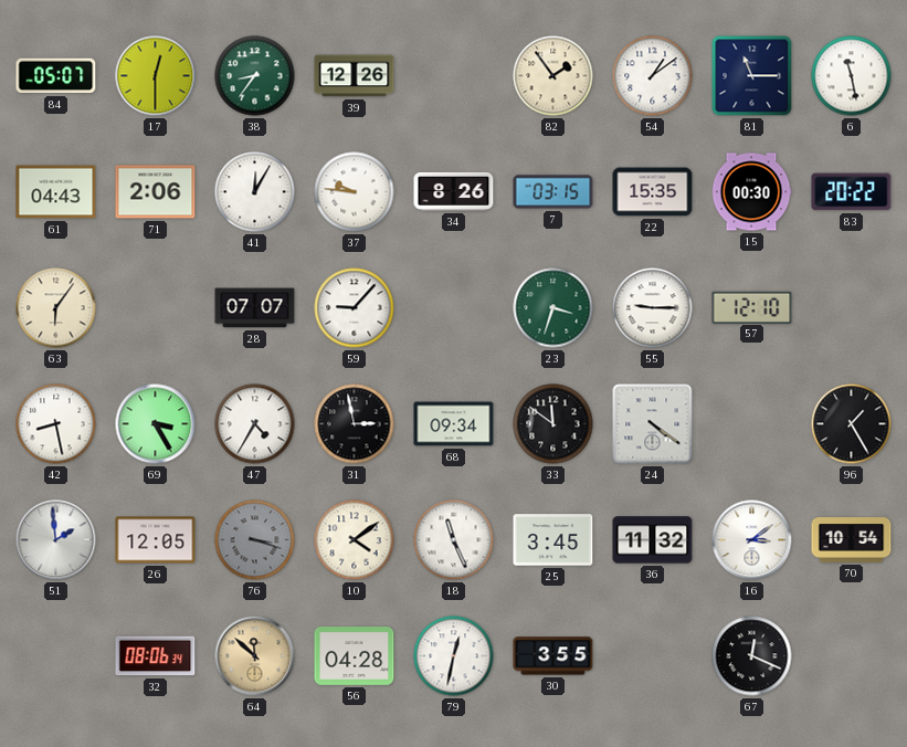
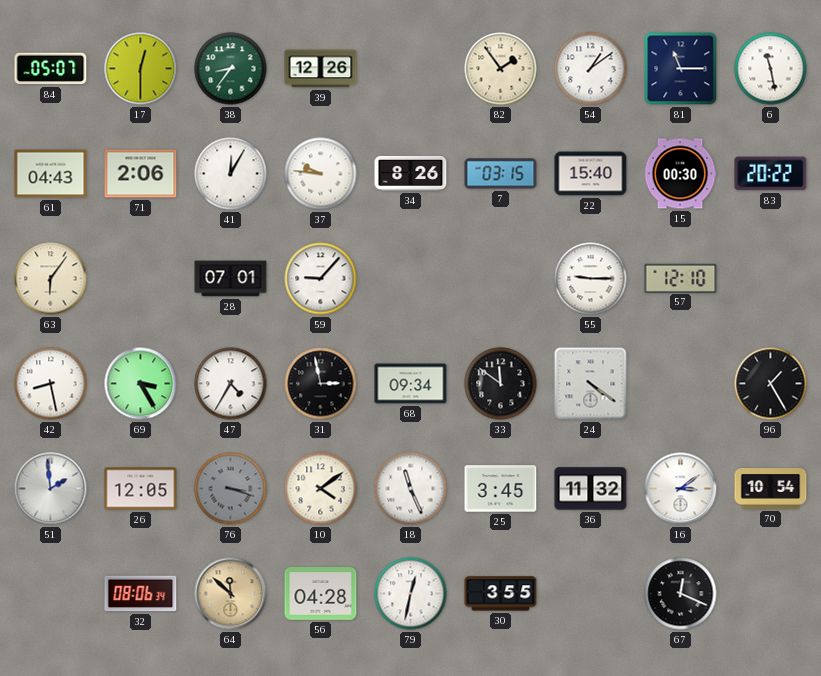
22: 15:35 -> 15:40 (591, 174)
28: 07:07 -> 07:01 (231, 279)
23: 3:33 -> none (553, 308)
